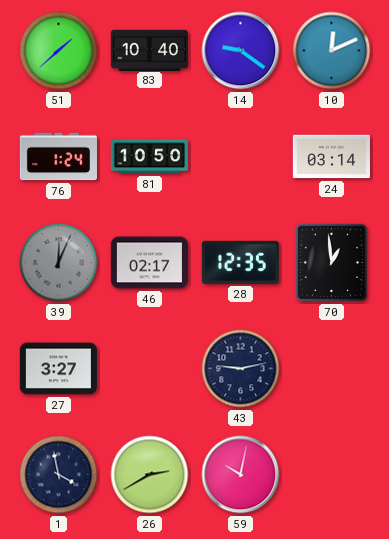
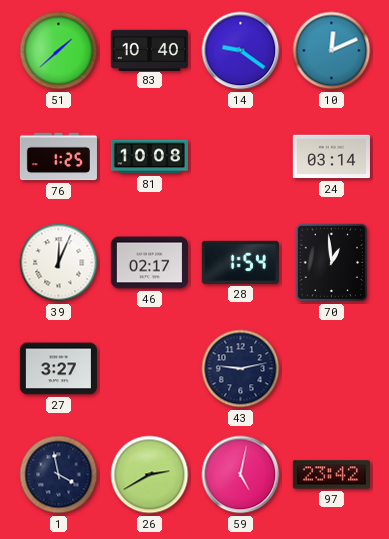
76: 1:24 -> 1:25 (58, 157)
81: 10:50 -> 10:08 (149, 157)
39 dial: grey -> white (59, 263)
28: 12:35 -> 1:54 (240, 262)
59: 10:02 -> 5:02 (241, 475)
97: none -> 23:42 (331, 475)
